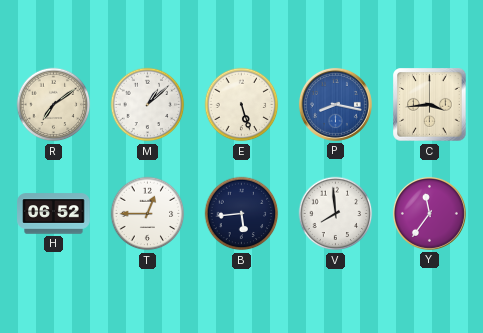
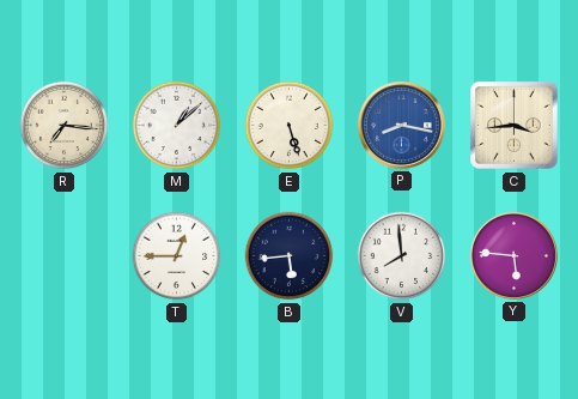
R: 7:09 -> 7:16 (65, 126)
H: 06:52 -> none (54, 214)
Y: 11:36 -> 5:46 (513, 255)
